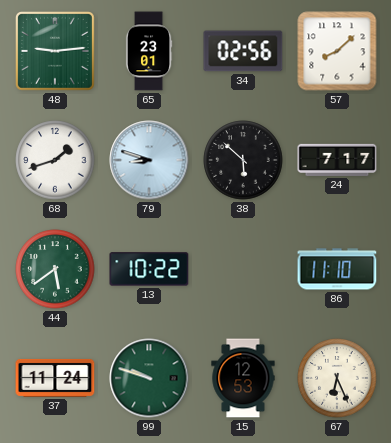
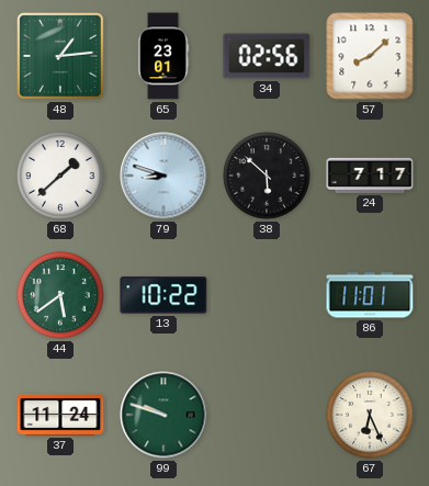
48: 9:14 -> 1:14 (60, 56)
68: 1:42 -> 1:38 (60, 176)
86: 11:10 -> 11:01 (370, 295)
15: 12:53 -> none (243, 378)
